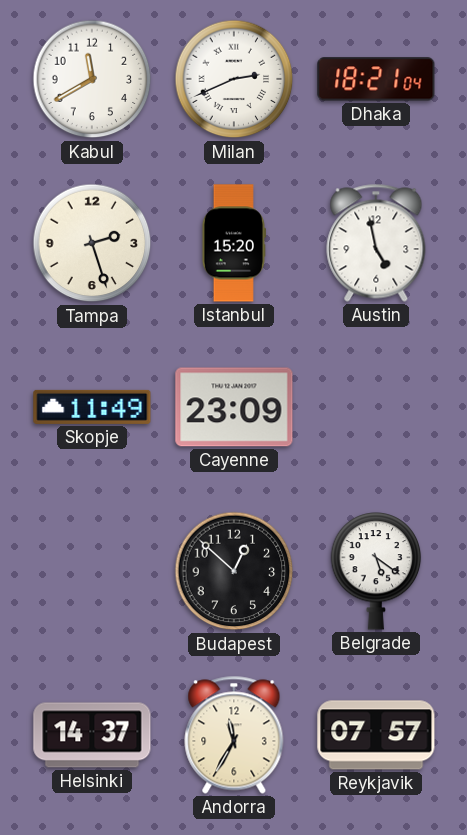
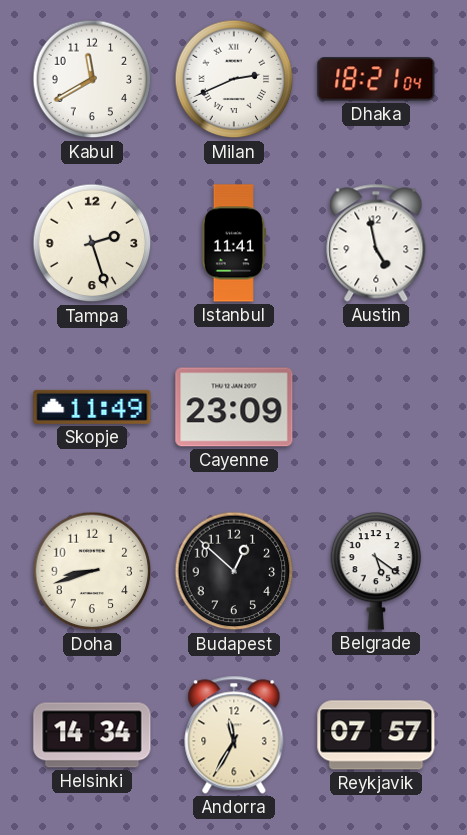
Istanbul: 15:20 -> 11:41 (233, 243)
Doha: none -> 8:42 (92, 571)
Helsinki: 14:37 -> 14:34 (92, 735)
